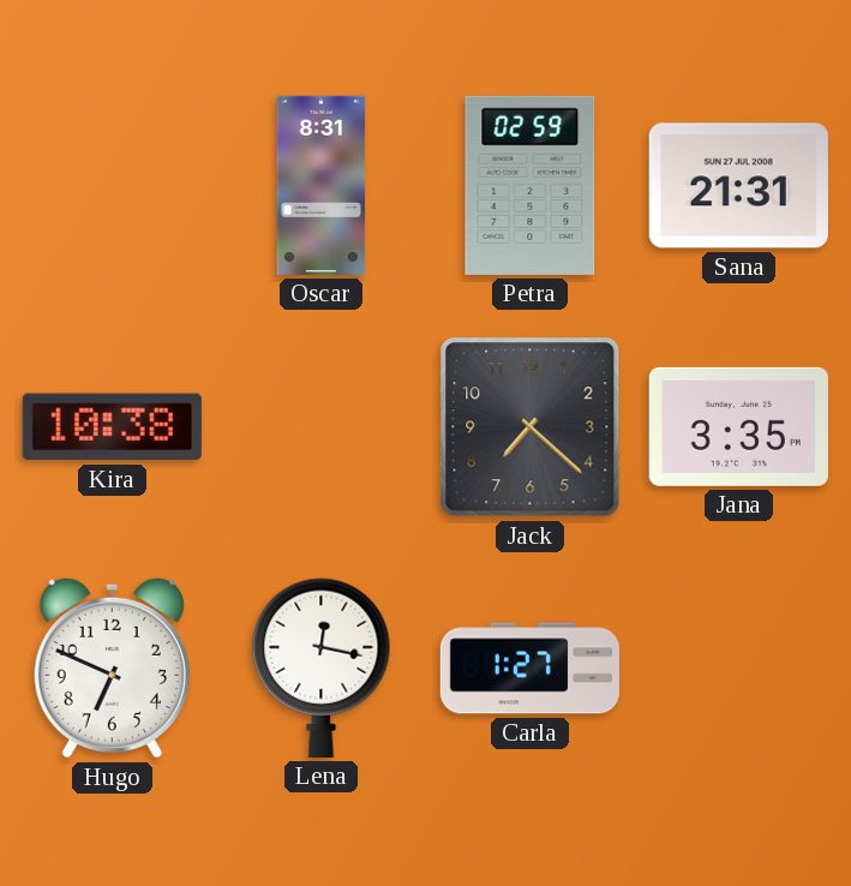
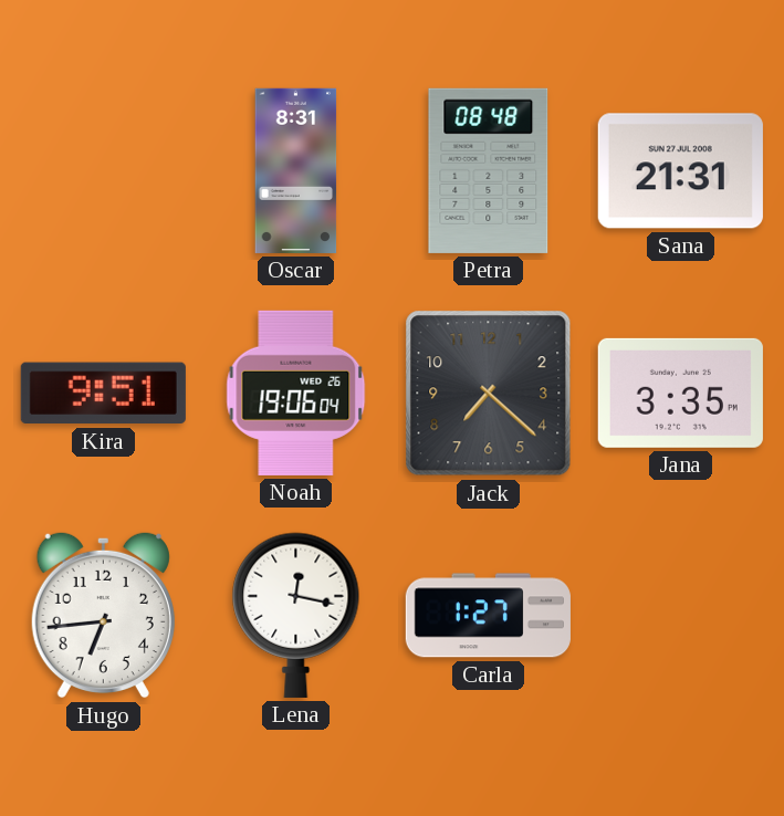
Petra: 02:59 -> 08:48 (489, 170)
Kira: 10:38 -> 9:51 (103, 394)
Noah: none -> 19:06 (296, 393)
Hugo: 6:49 -> 6:44 (103, 615)
